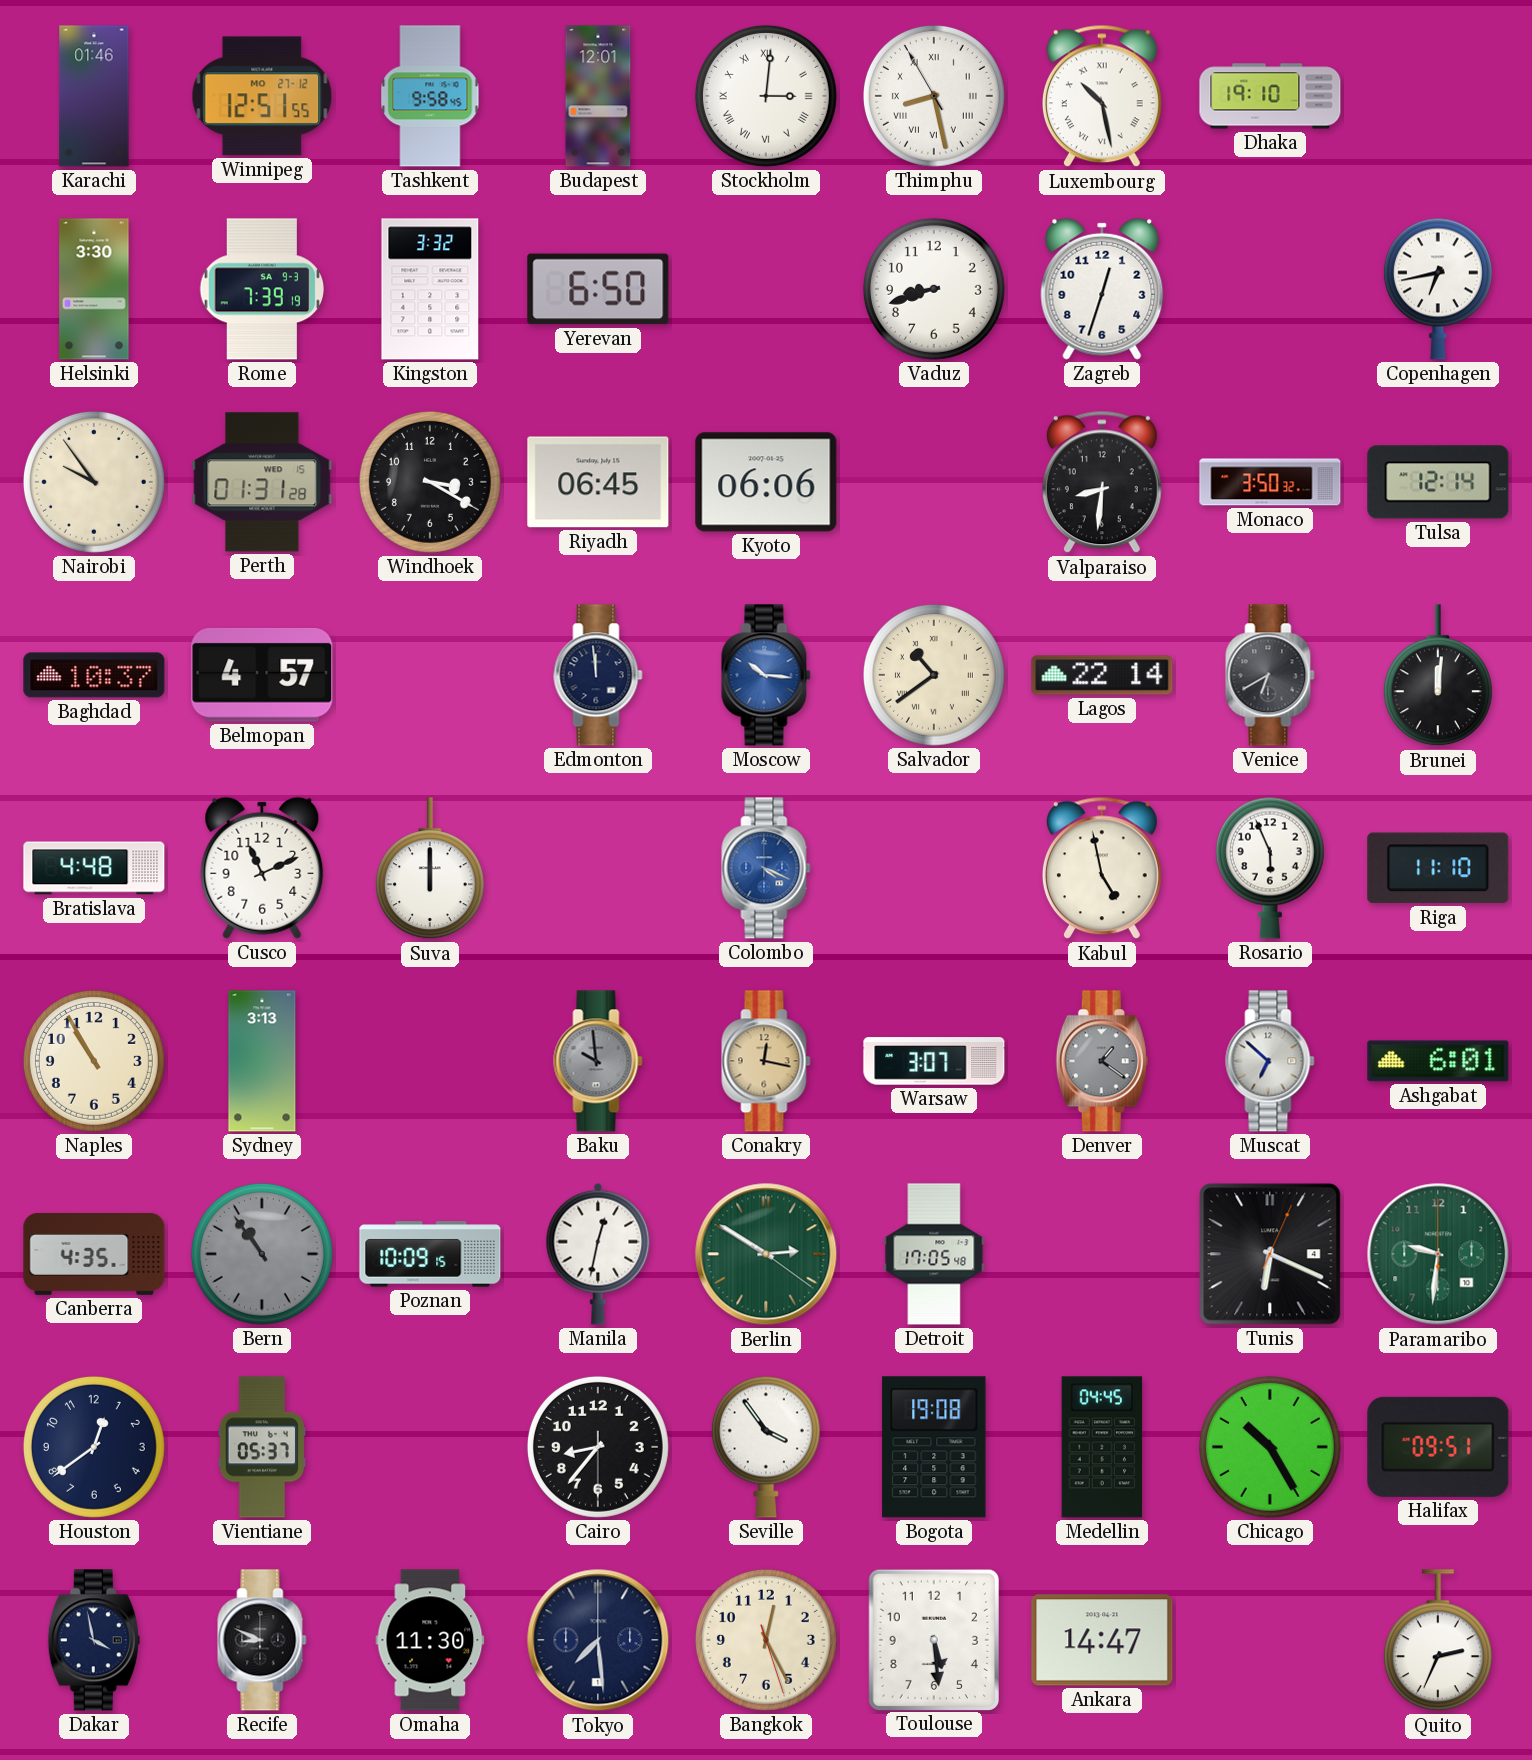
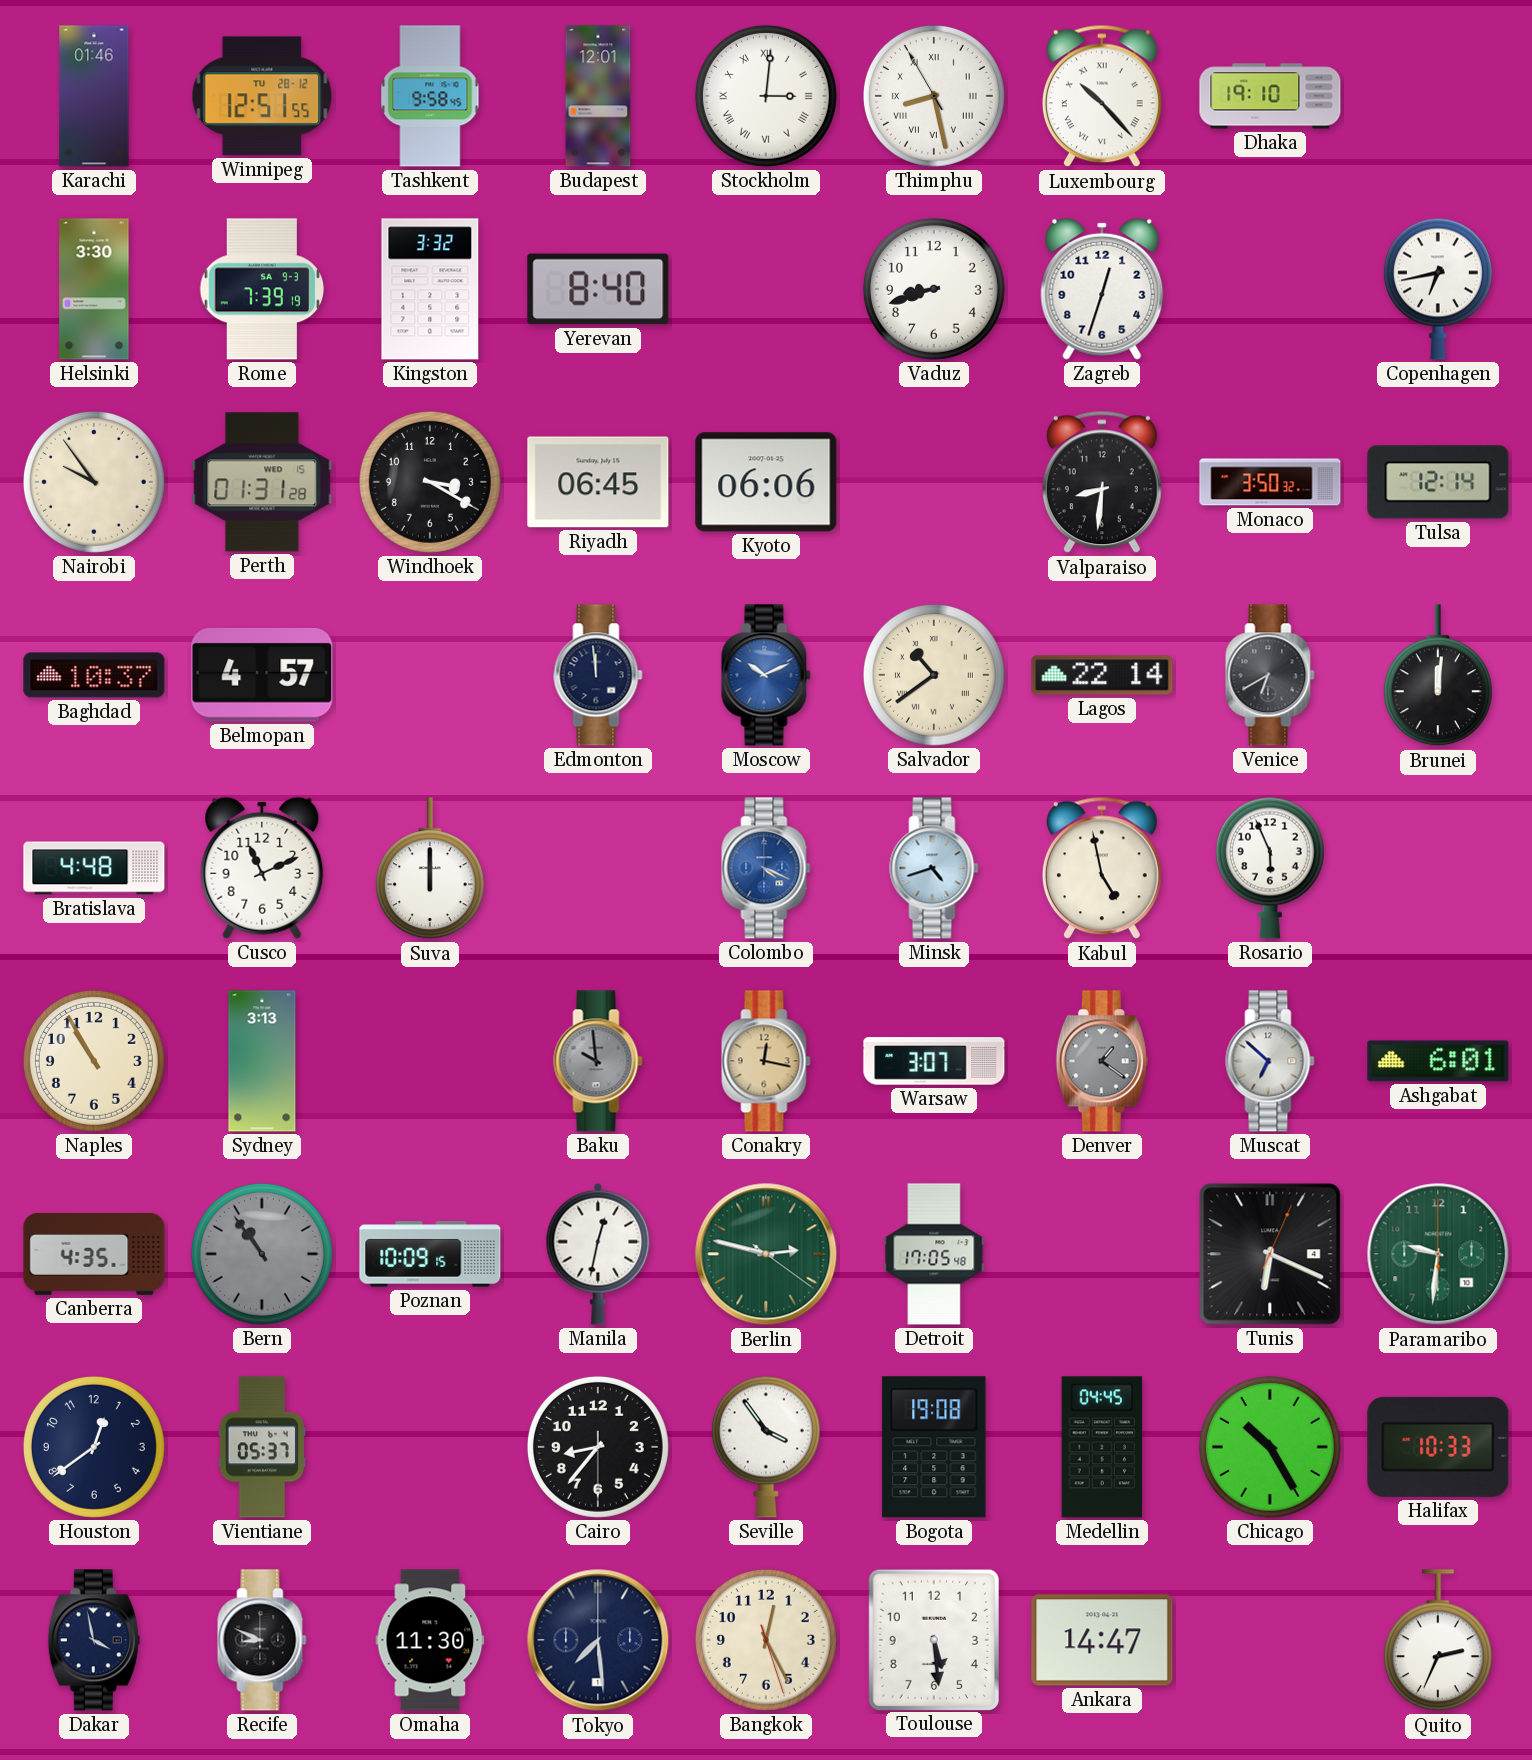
Winnipeg date: MO 27-12 -> TU 28-12 (262, 96)
Luxembourg: 10:28 -> 10:23 (1102, 96)
Yerevan: 6:50 -> 8:40 (598, 289)
Moscow: 10:16 -> 10:11 (766, 675)
Minsk: none -> 4:42 (934, 868)
Riga: 11:10 -> none (1438, 868)
Berlin: 2:50 -> 2:47 (766, 1254)
Halifax: 09:51 -> 10:33 (1438, 1447)
